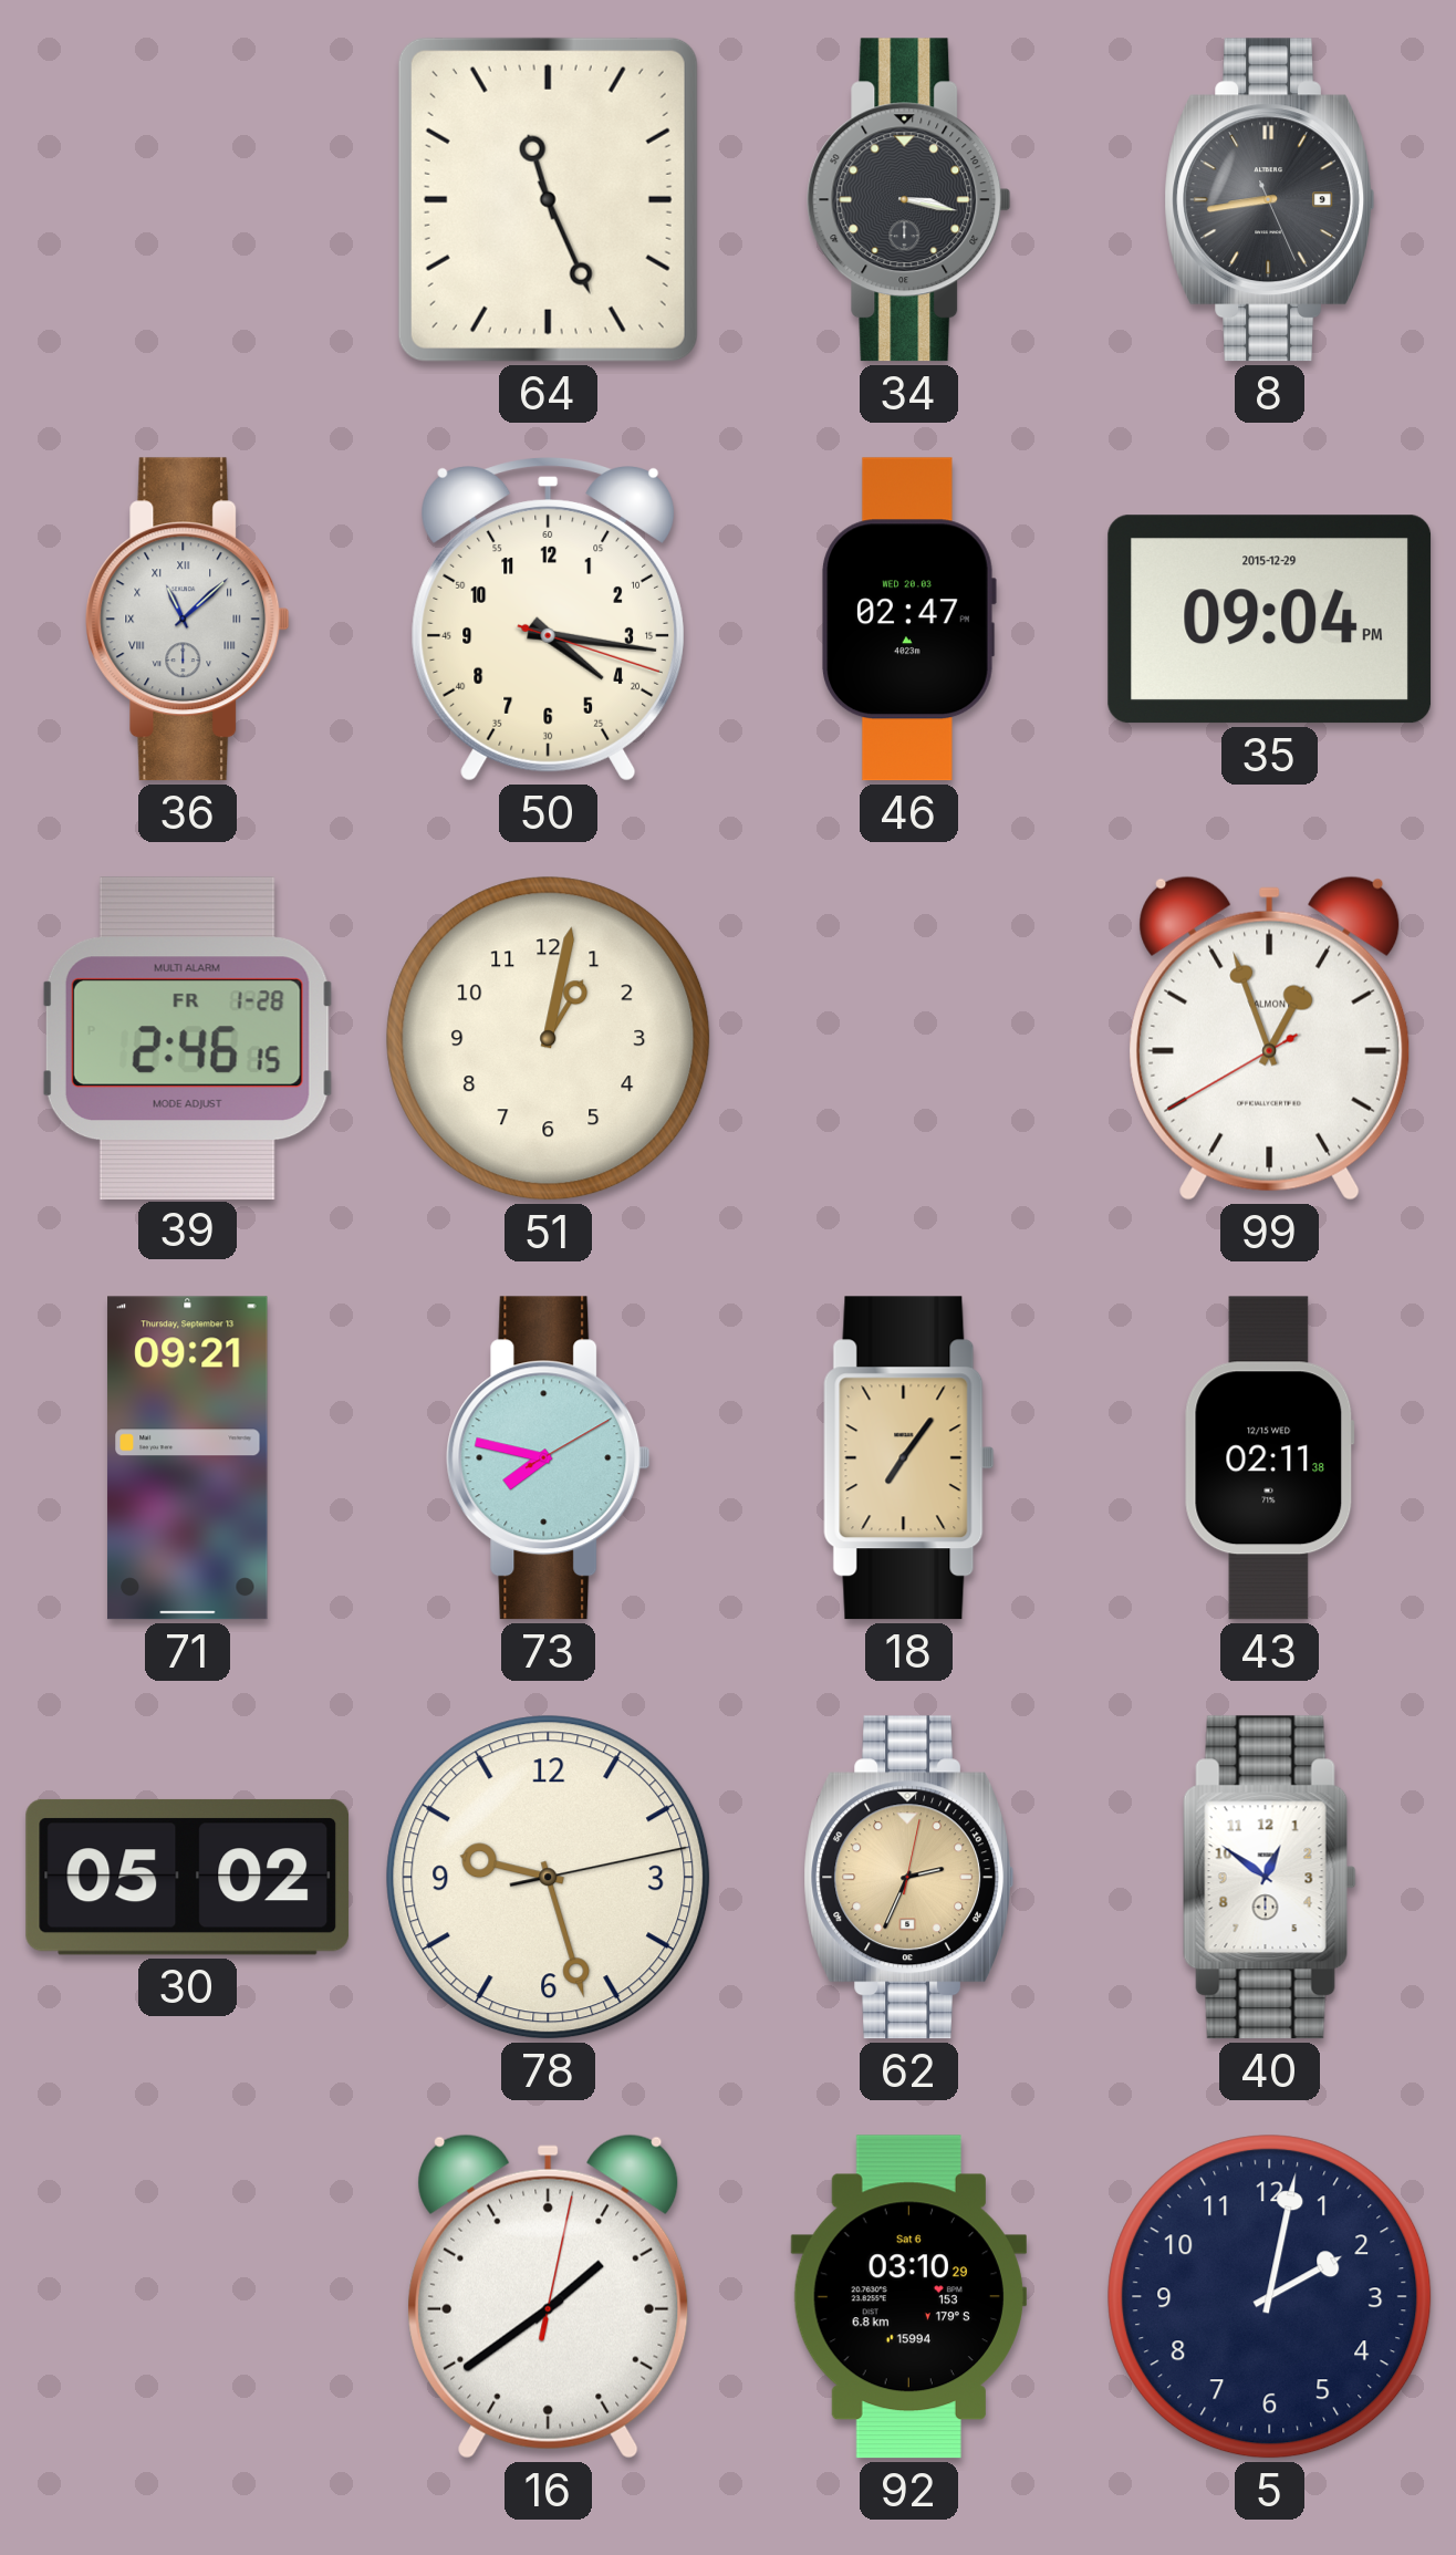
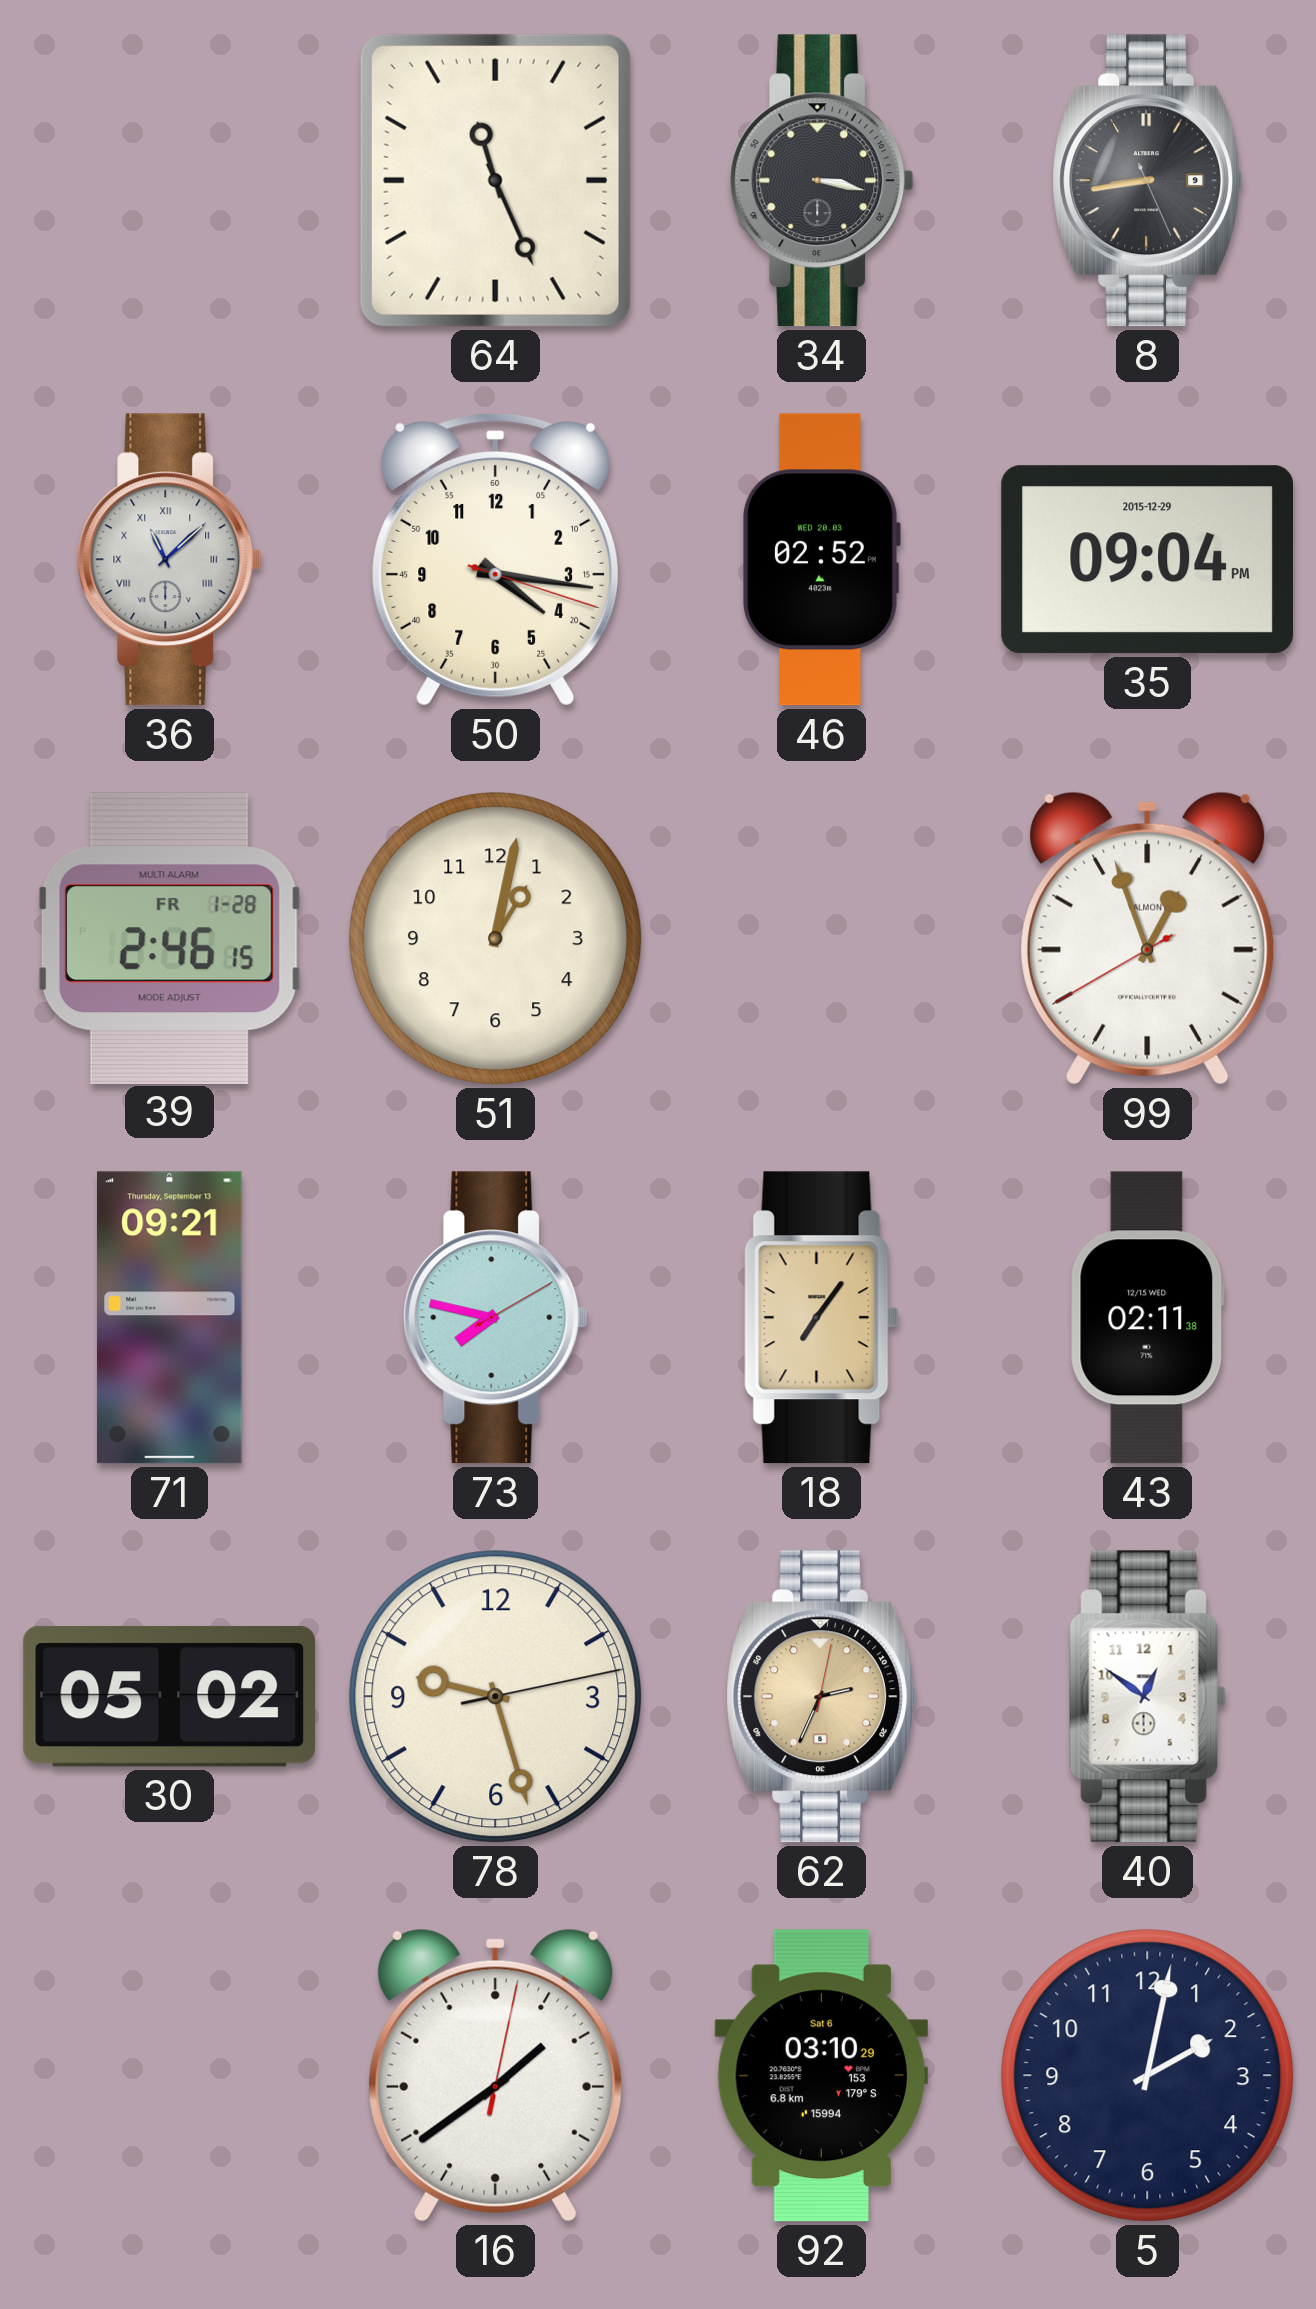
46: 02:47 -> 02:52 (821, 560)
